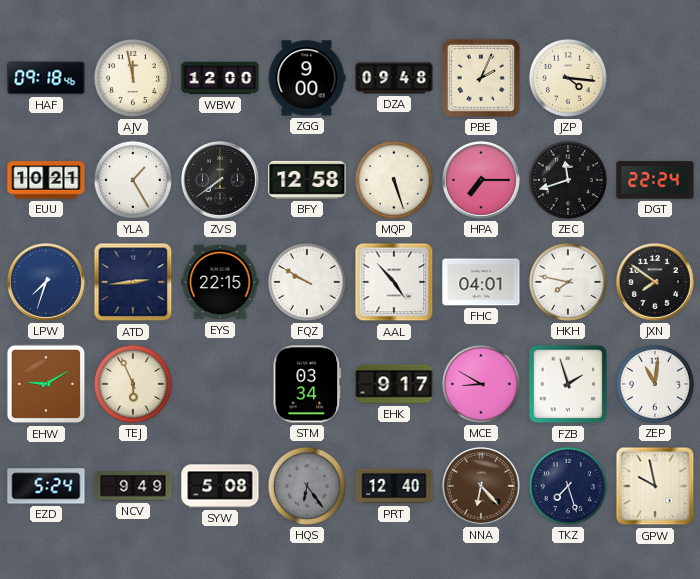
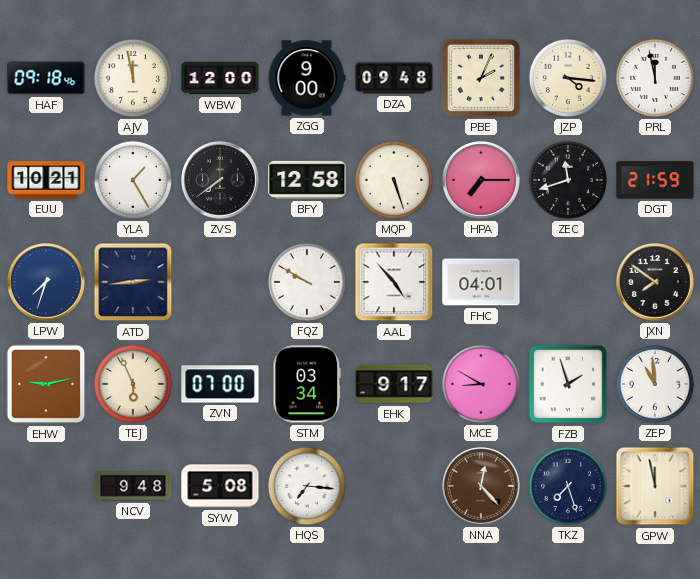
PRL: none -> 11:58 (655, 78)
DGT: 22:24 -> 21:59 (655, 180)
EYS: 22:15 -> none (220, 282)
HKH: 7:47 -> none (568, 282)
EHW: 9:10 -> 9:13 (46, 384)
ZVN: none -> 07:00 (220, 384)
ZEP: 11:01 -> 10:59 (655, 384)
EZD: 5:24 -> none (46, 486)
NCV: 9:49 -> 9:48 (133, 486)
HQS: 6:24 -> 7:16 (307, 486)
HQS dial: grey -> white (307, 486)
PRT: 12:40 -> none (394, 486)
NNA: 6:23 -> 12:23 (482, 487)
GPW: 9:58 -> 11:58 (655, 486)
